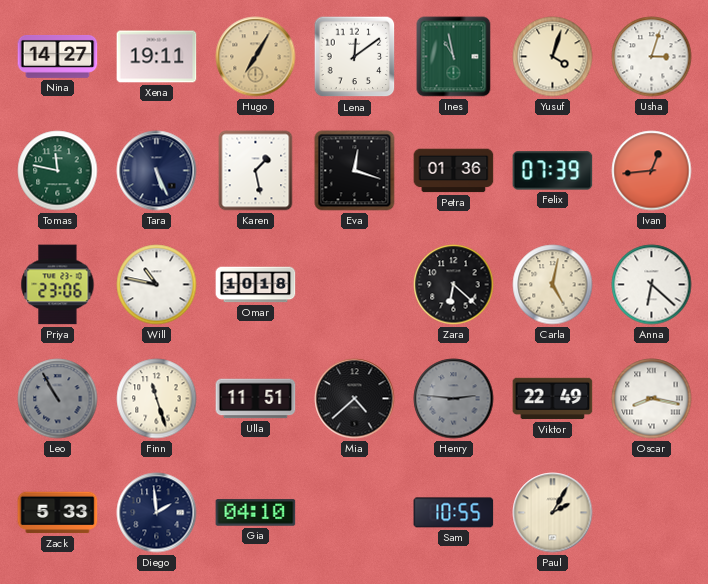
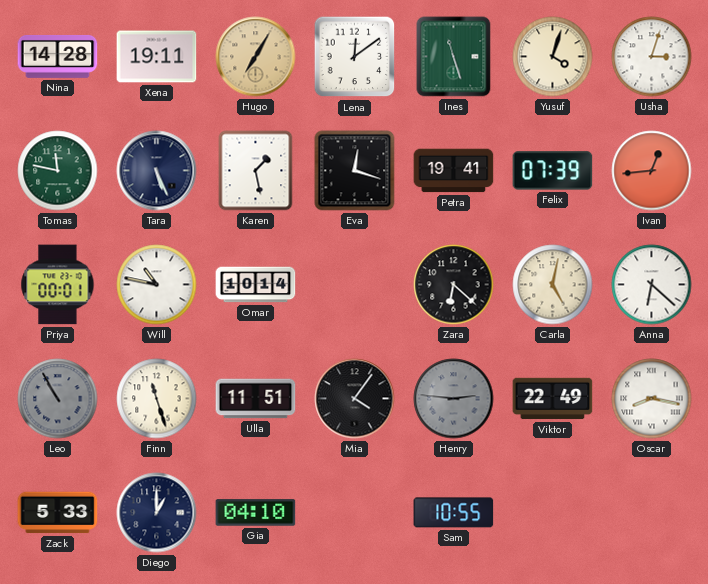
Nina: 14:27 -> 14:28 (58, 56)
Ines: 10:58 -> 11:27 (454, 57)
Petra: 01:36 -> 19:41 (454, 171)
Priya: 23:06 -> 00:01 (58, 285)
Omar: 10:18 -> 10:14 (256, 285)
Mia: 4:38 -> 4:06 (355, 399)
Diego: 1:59 -> 1:00 (157, 513)
Paul: 2:05 -> none (553, 513)
